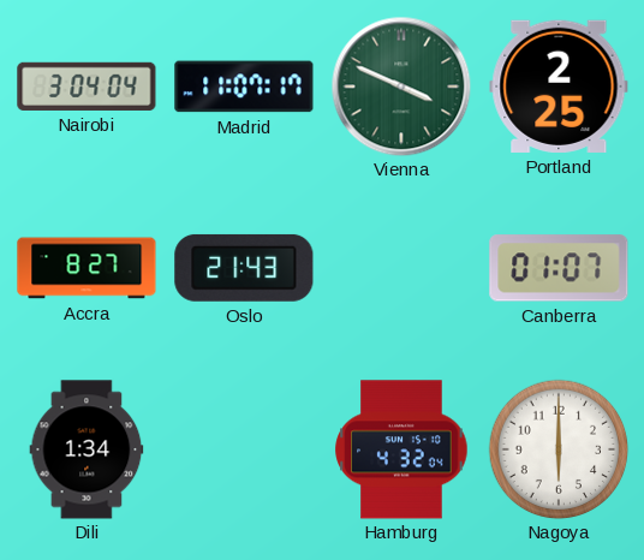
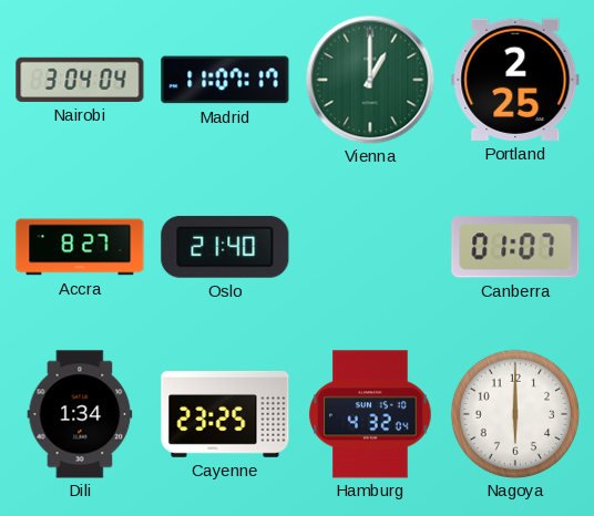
Vienna: 3:49 -> 1:00 (370, 80)
Oslo: 21:43 -> 21:40 (225, 247)
Cayenne: none -> 23:25 (225, 414)
